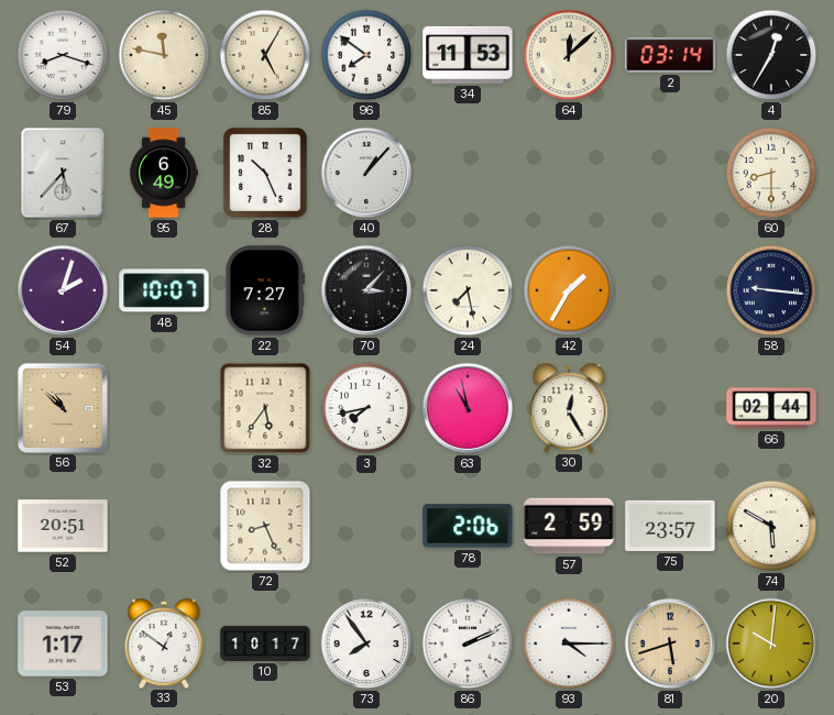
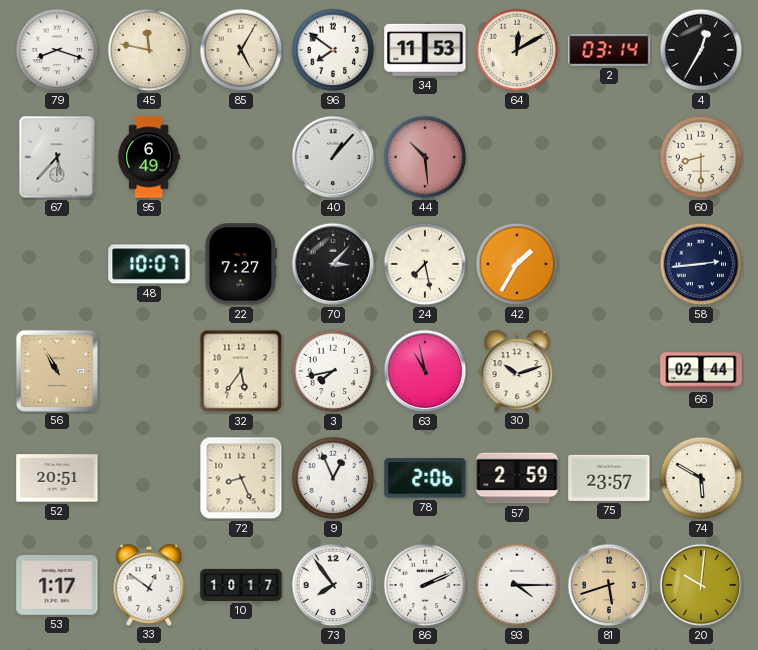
64: 12:08 -> 12:10 (517, 50)
28: 10:26 -> none (266, 173)
44: none -> 10:29 (425, 157)
54: 2:03 -> none (63, 290)
58: 9:16 -> 2:44 (701, 264)
56: 10:52 -> 10:55 (56, 370)
30: 12:25 -> 10:12 (517, 370)
9: none -> 12:56 (333, 478)
